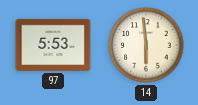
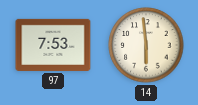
97: 5:53 -> 7:53 (53, 45)
